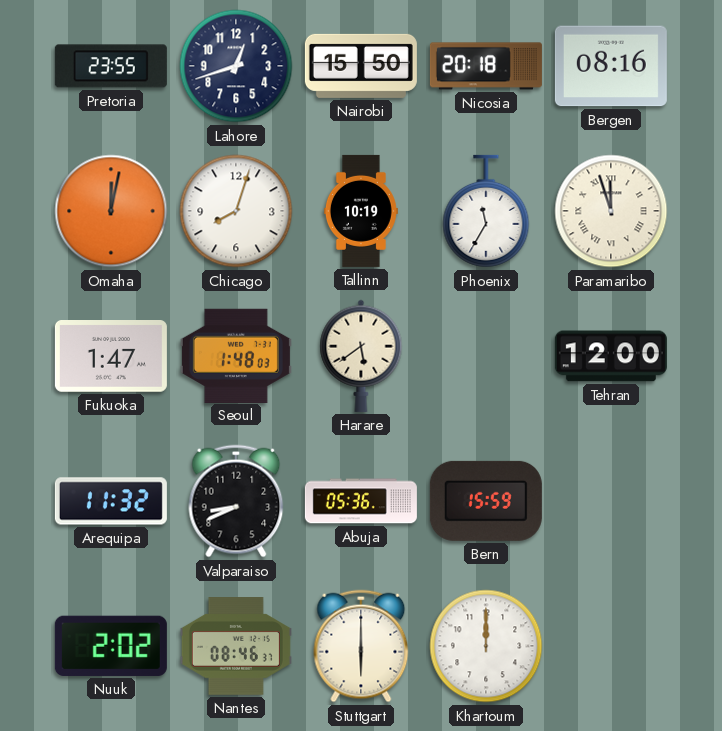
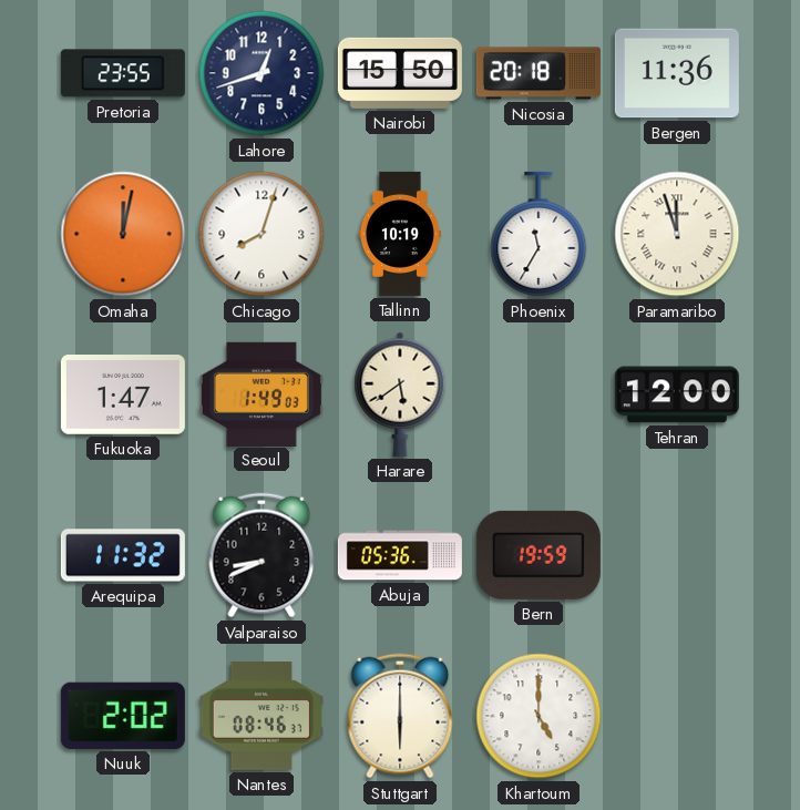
Bergen: 08:16 -> 11:36 (677, 73)
Seoul: 1:48 -> 1:49 (261, 393)
Bern: 15:59 -> 19:59 (539, 555)
Khartoum: 12:00 -> 5:00 (539, 716)
